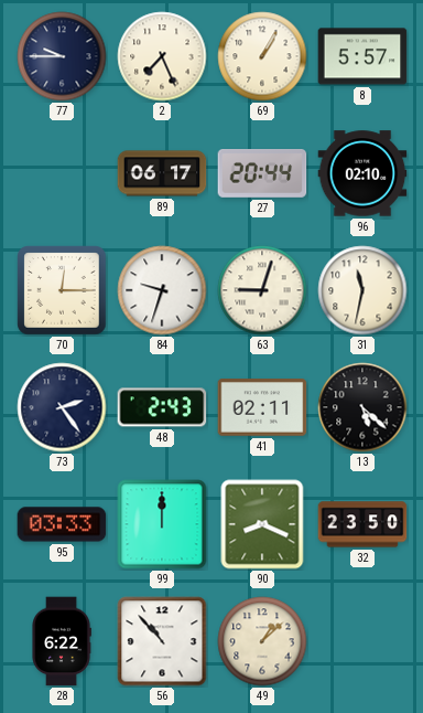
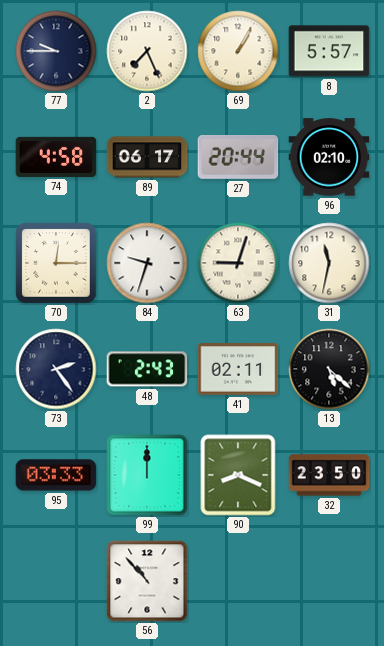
74: none -> 4:58 (56, 157)
28: 6:22 -> none (62, 641)
49: 1:08 -> none (262, 641)
